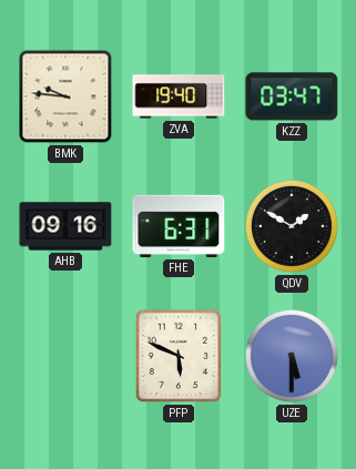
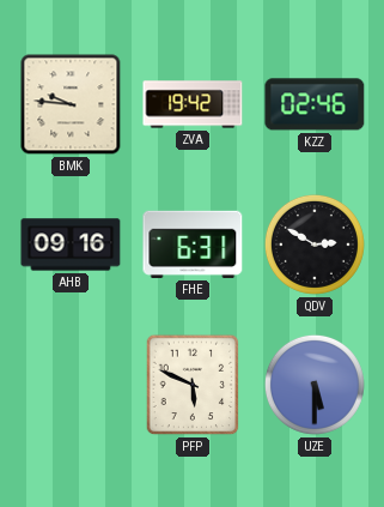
ZVA: 19:40 -> 19:42 (193, 104)
KZZ: 03:47 -> 02:46 (315, 104)
QDV: 1:50 -> 2:50 (315, 245)
